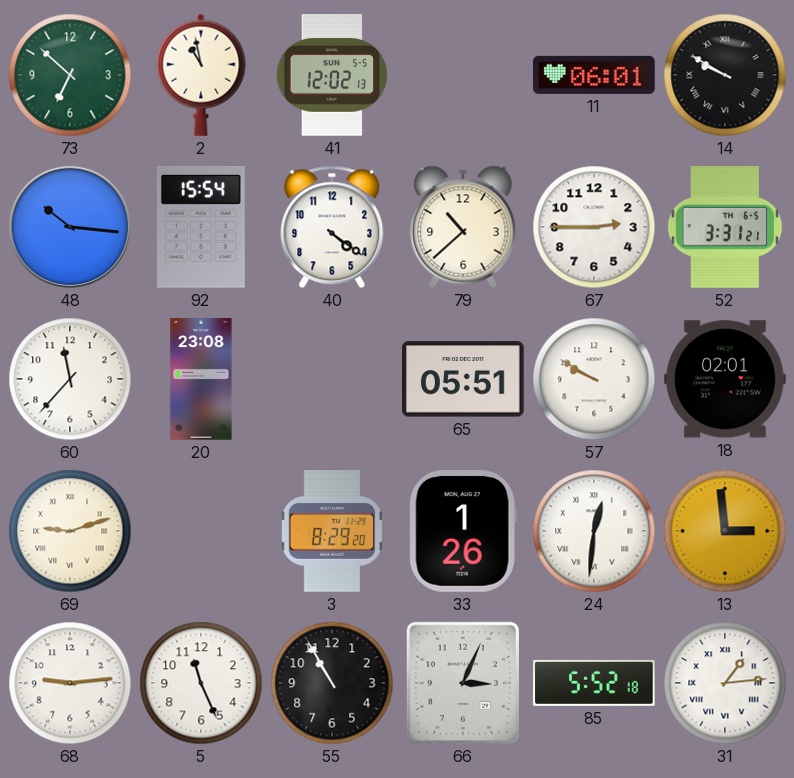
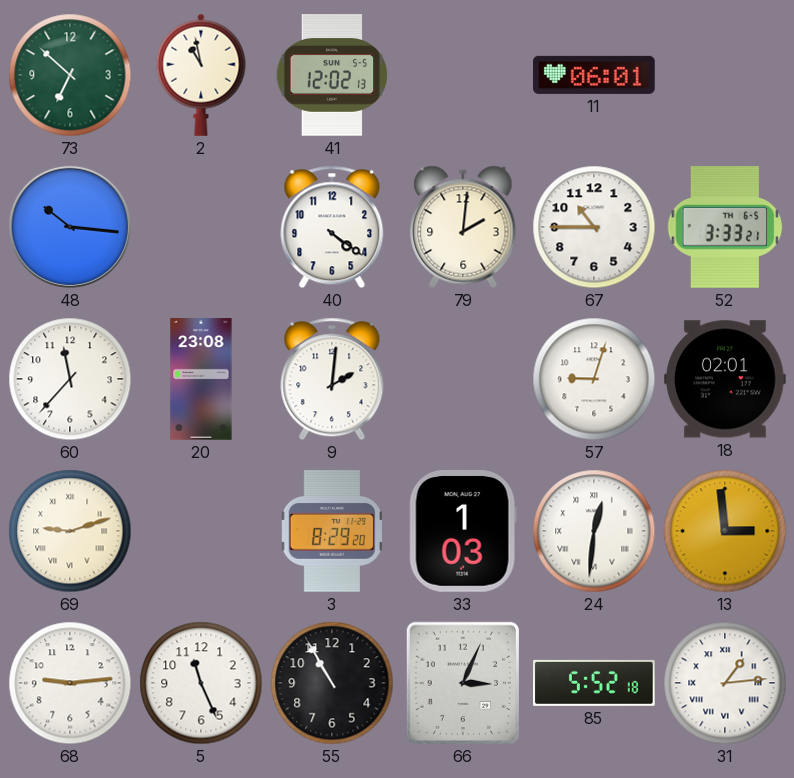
14: 9:50 -> none (725, 75)
92: 15:54 -> none (201, 227)
79: 10:38 -> 2:01 (463, 227)
67: 2:45 -> 10:45 (594, 227)
52: 3:31 -> 3:33 (725, 228)
9: none -> 2:01 (332, 379)
65: 05:51 -> none (464, 379)
57: 9:50 -> 9:03 (594, 379)
33: 1:26 -> 1:03 (463, 532)
